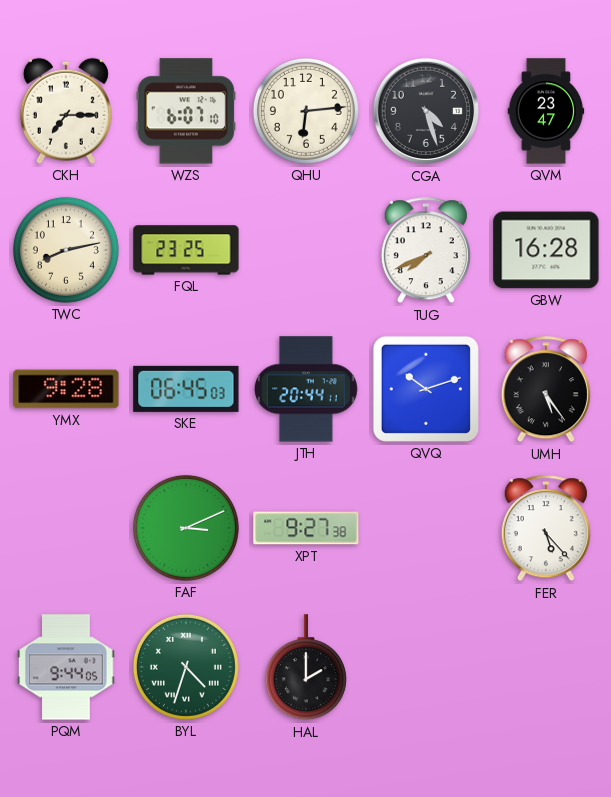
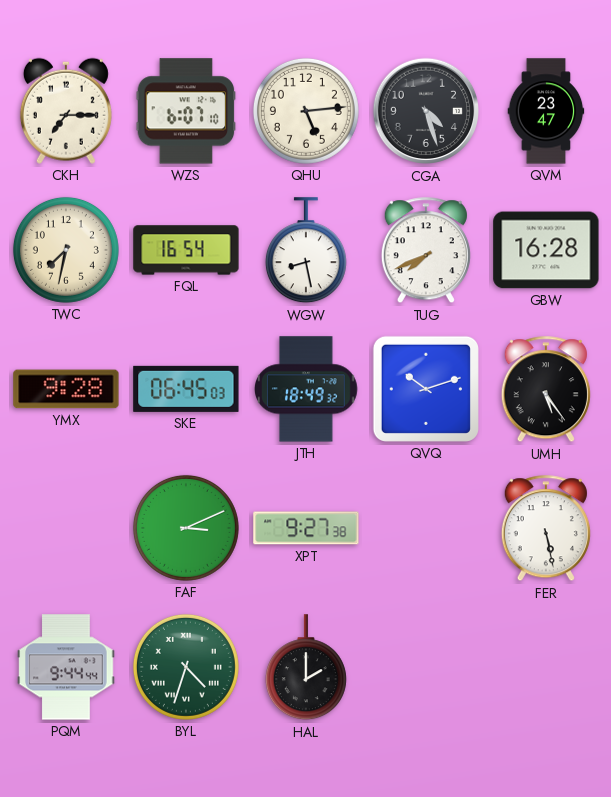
QHU: 6:14 -> 5:14 (306, 111)
TWC: 8:13 -> 7:32 (66, 250)
FQL: 23:25 -> 16:54 (186, 250)
WGW: none -> 8:28 (306, 251)
JTH: 20:44 -> 18:49 (307, 389)
FER: 5:23 -> 5:28 (546, 529)
PQM: 9:44:05 -> 9:44:44 (66, 667)
